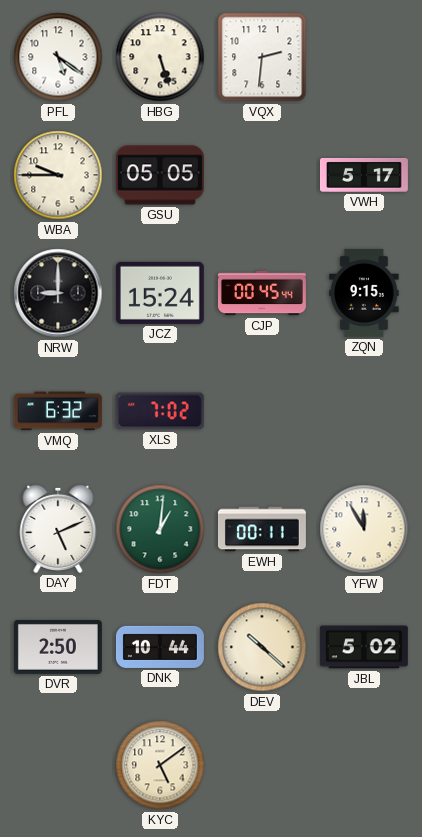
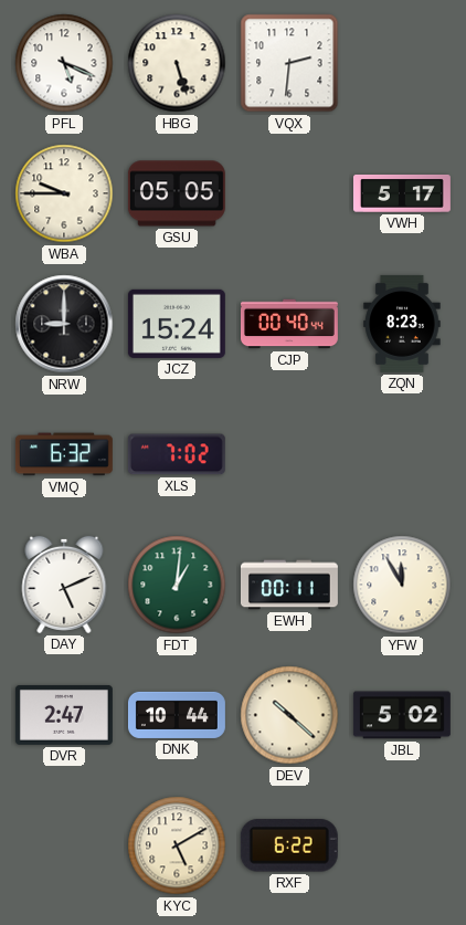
PFL: 5:21 -> 5:19 (64, 63)
CJP: 00:45 -> 00:40 (289, 324)
ZQN: 9:15 -> 8:23 (402, 324)
DVR: 2:50 -> 2:47 (64, 715)
KYC: 5:09 -> 5:10 (177, 845)
RXF: none -> 6:22 (289, 845)
